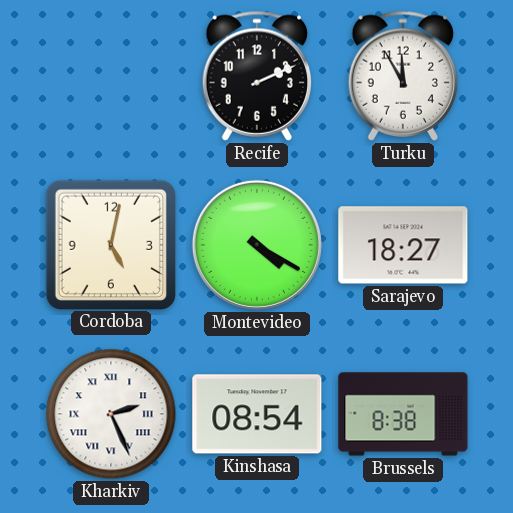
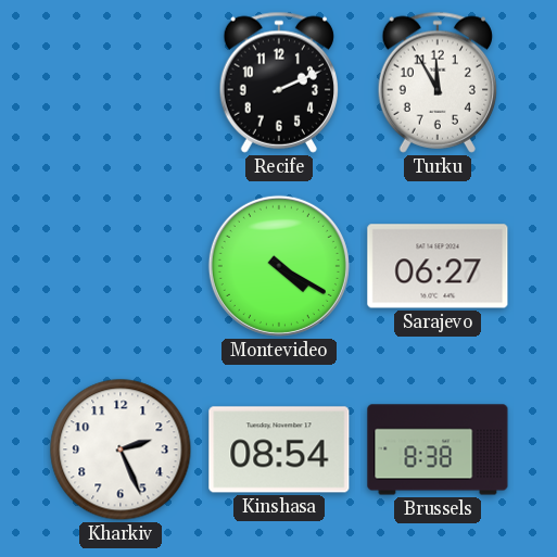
Cordoba: 5:02 -> none (110, 244)
Sarajevo: 18:27 -> 06:27 (438, 266)
Kharkiv numerals: Roman -> Arabic (121, 450)
